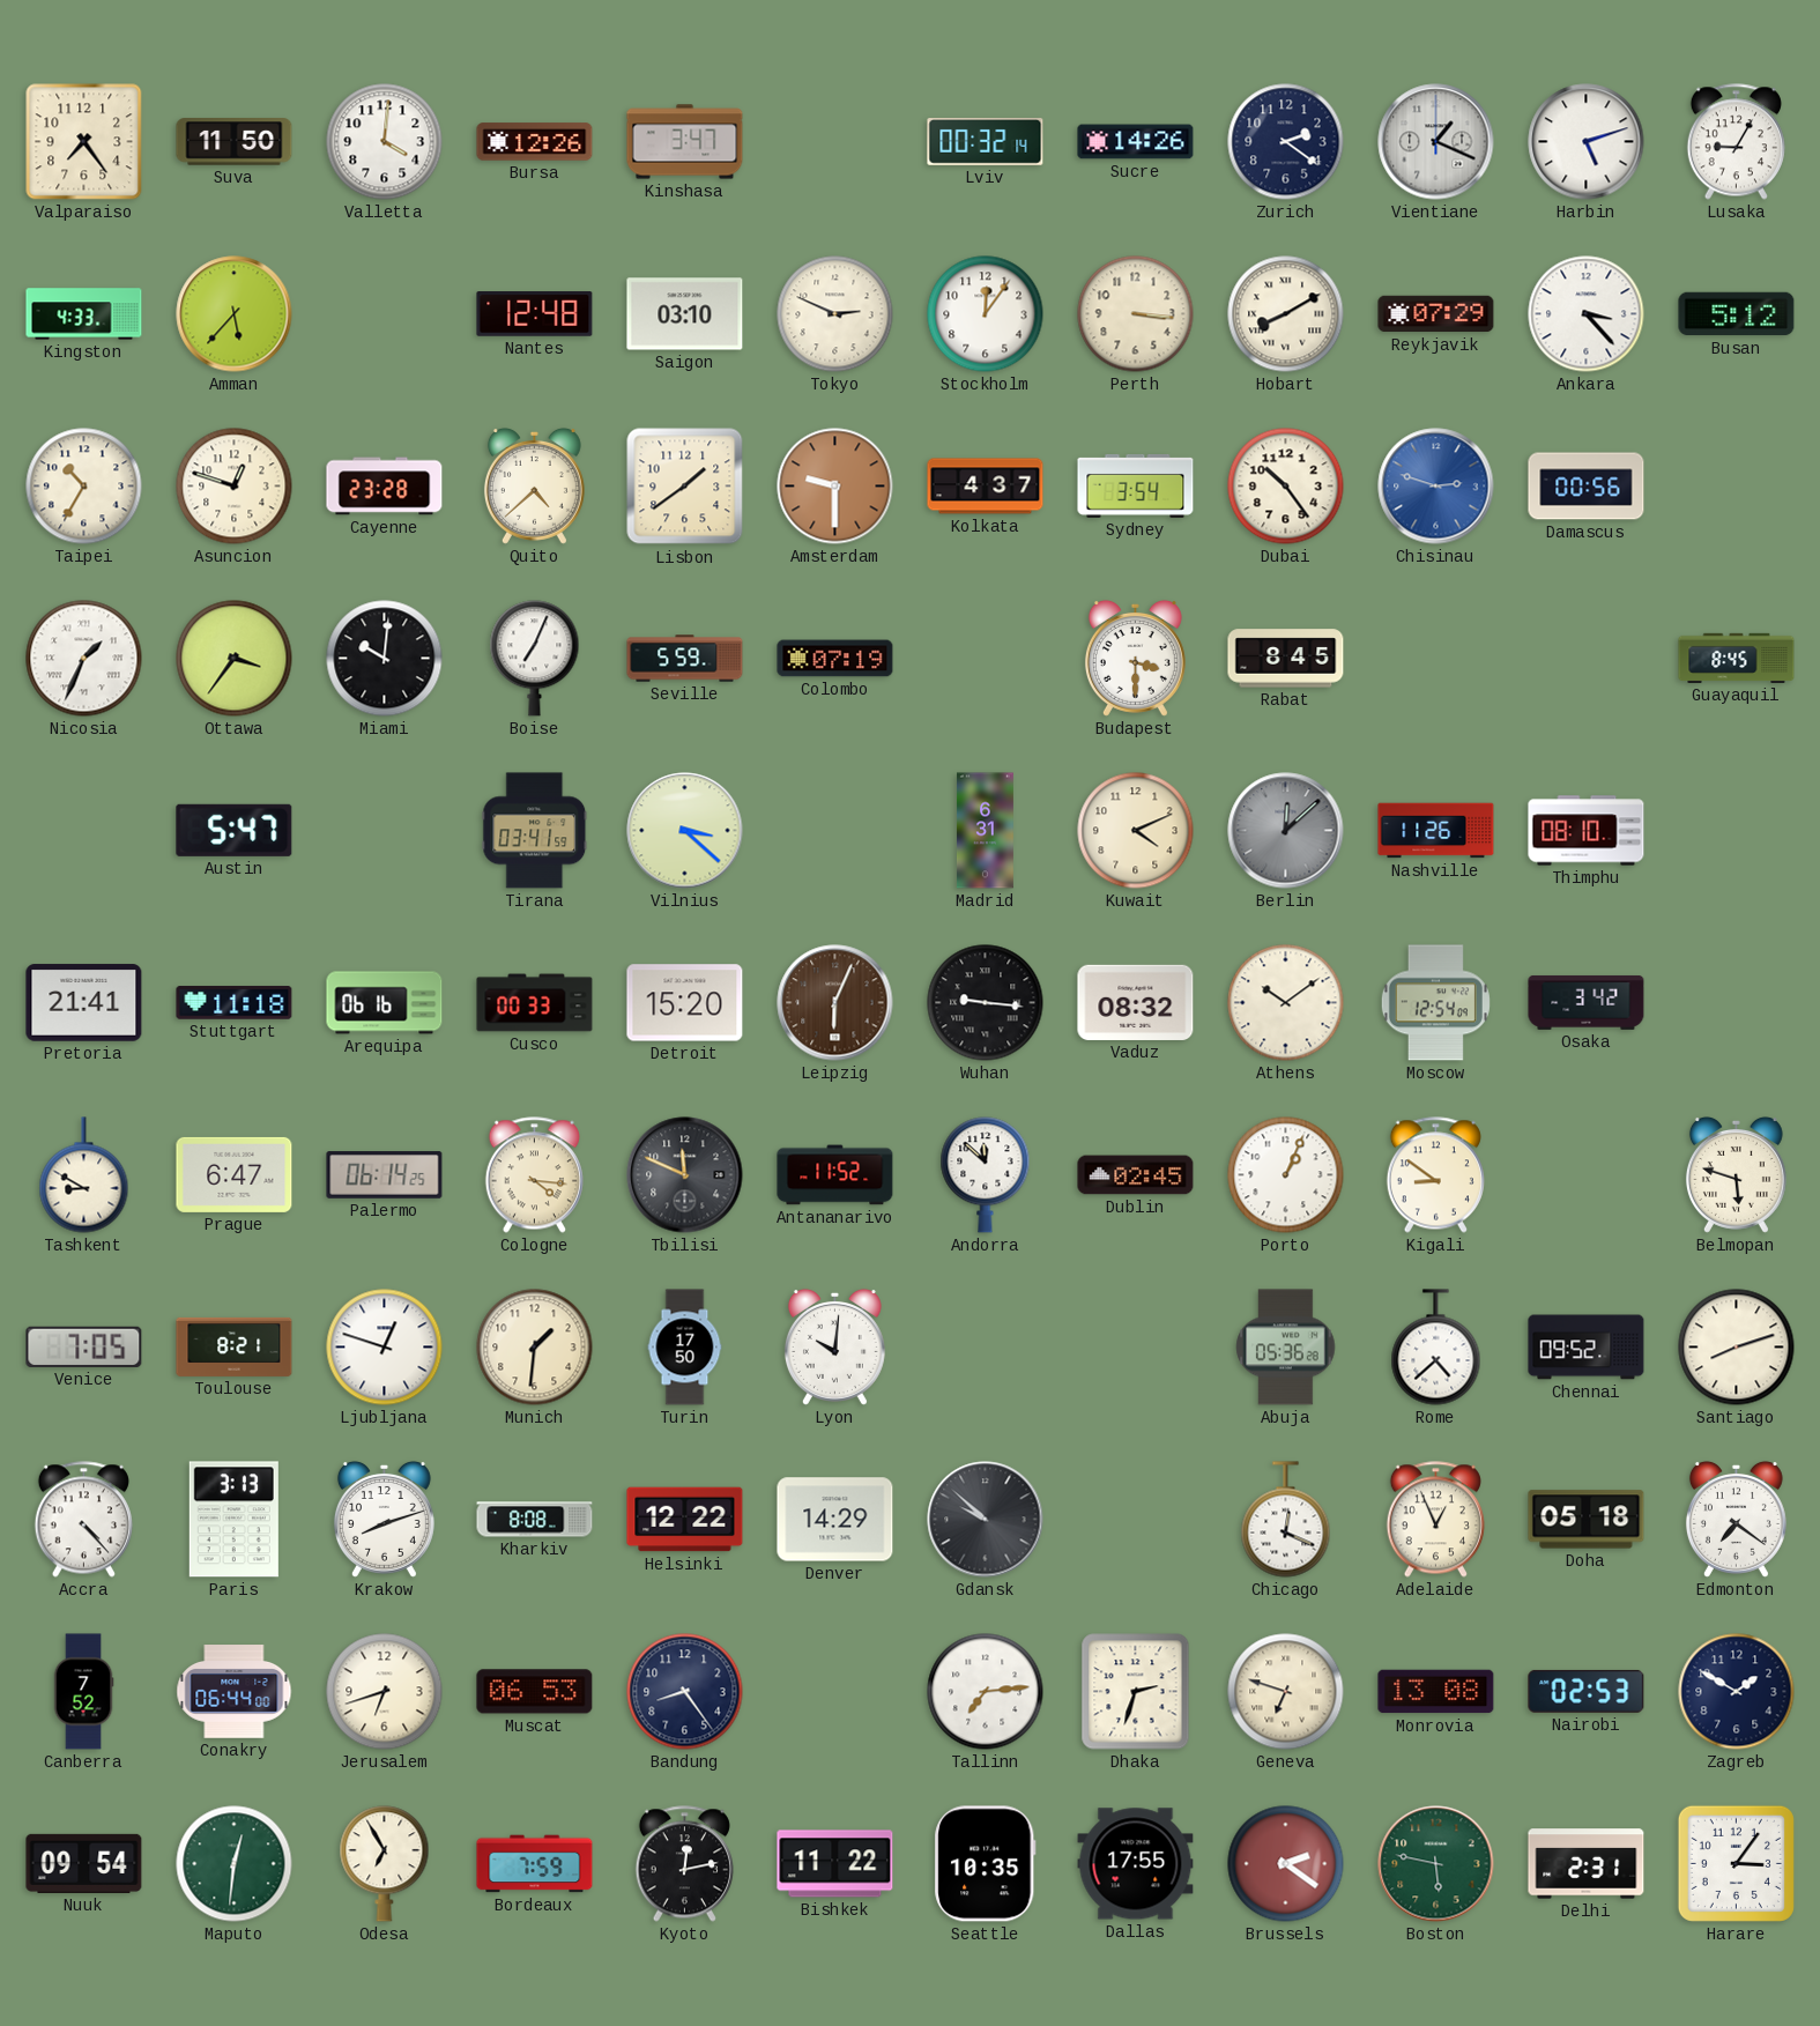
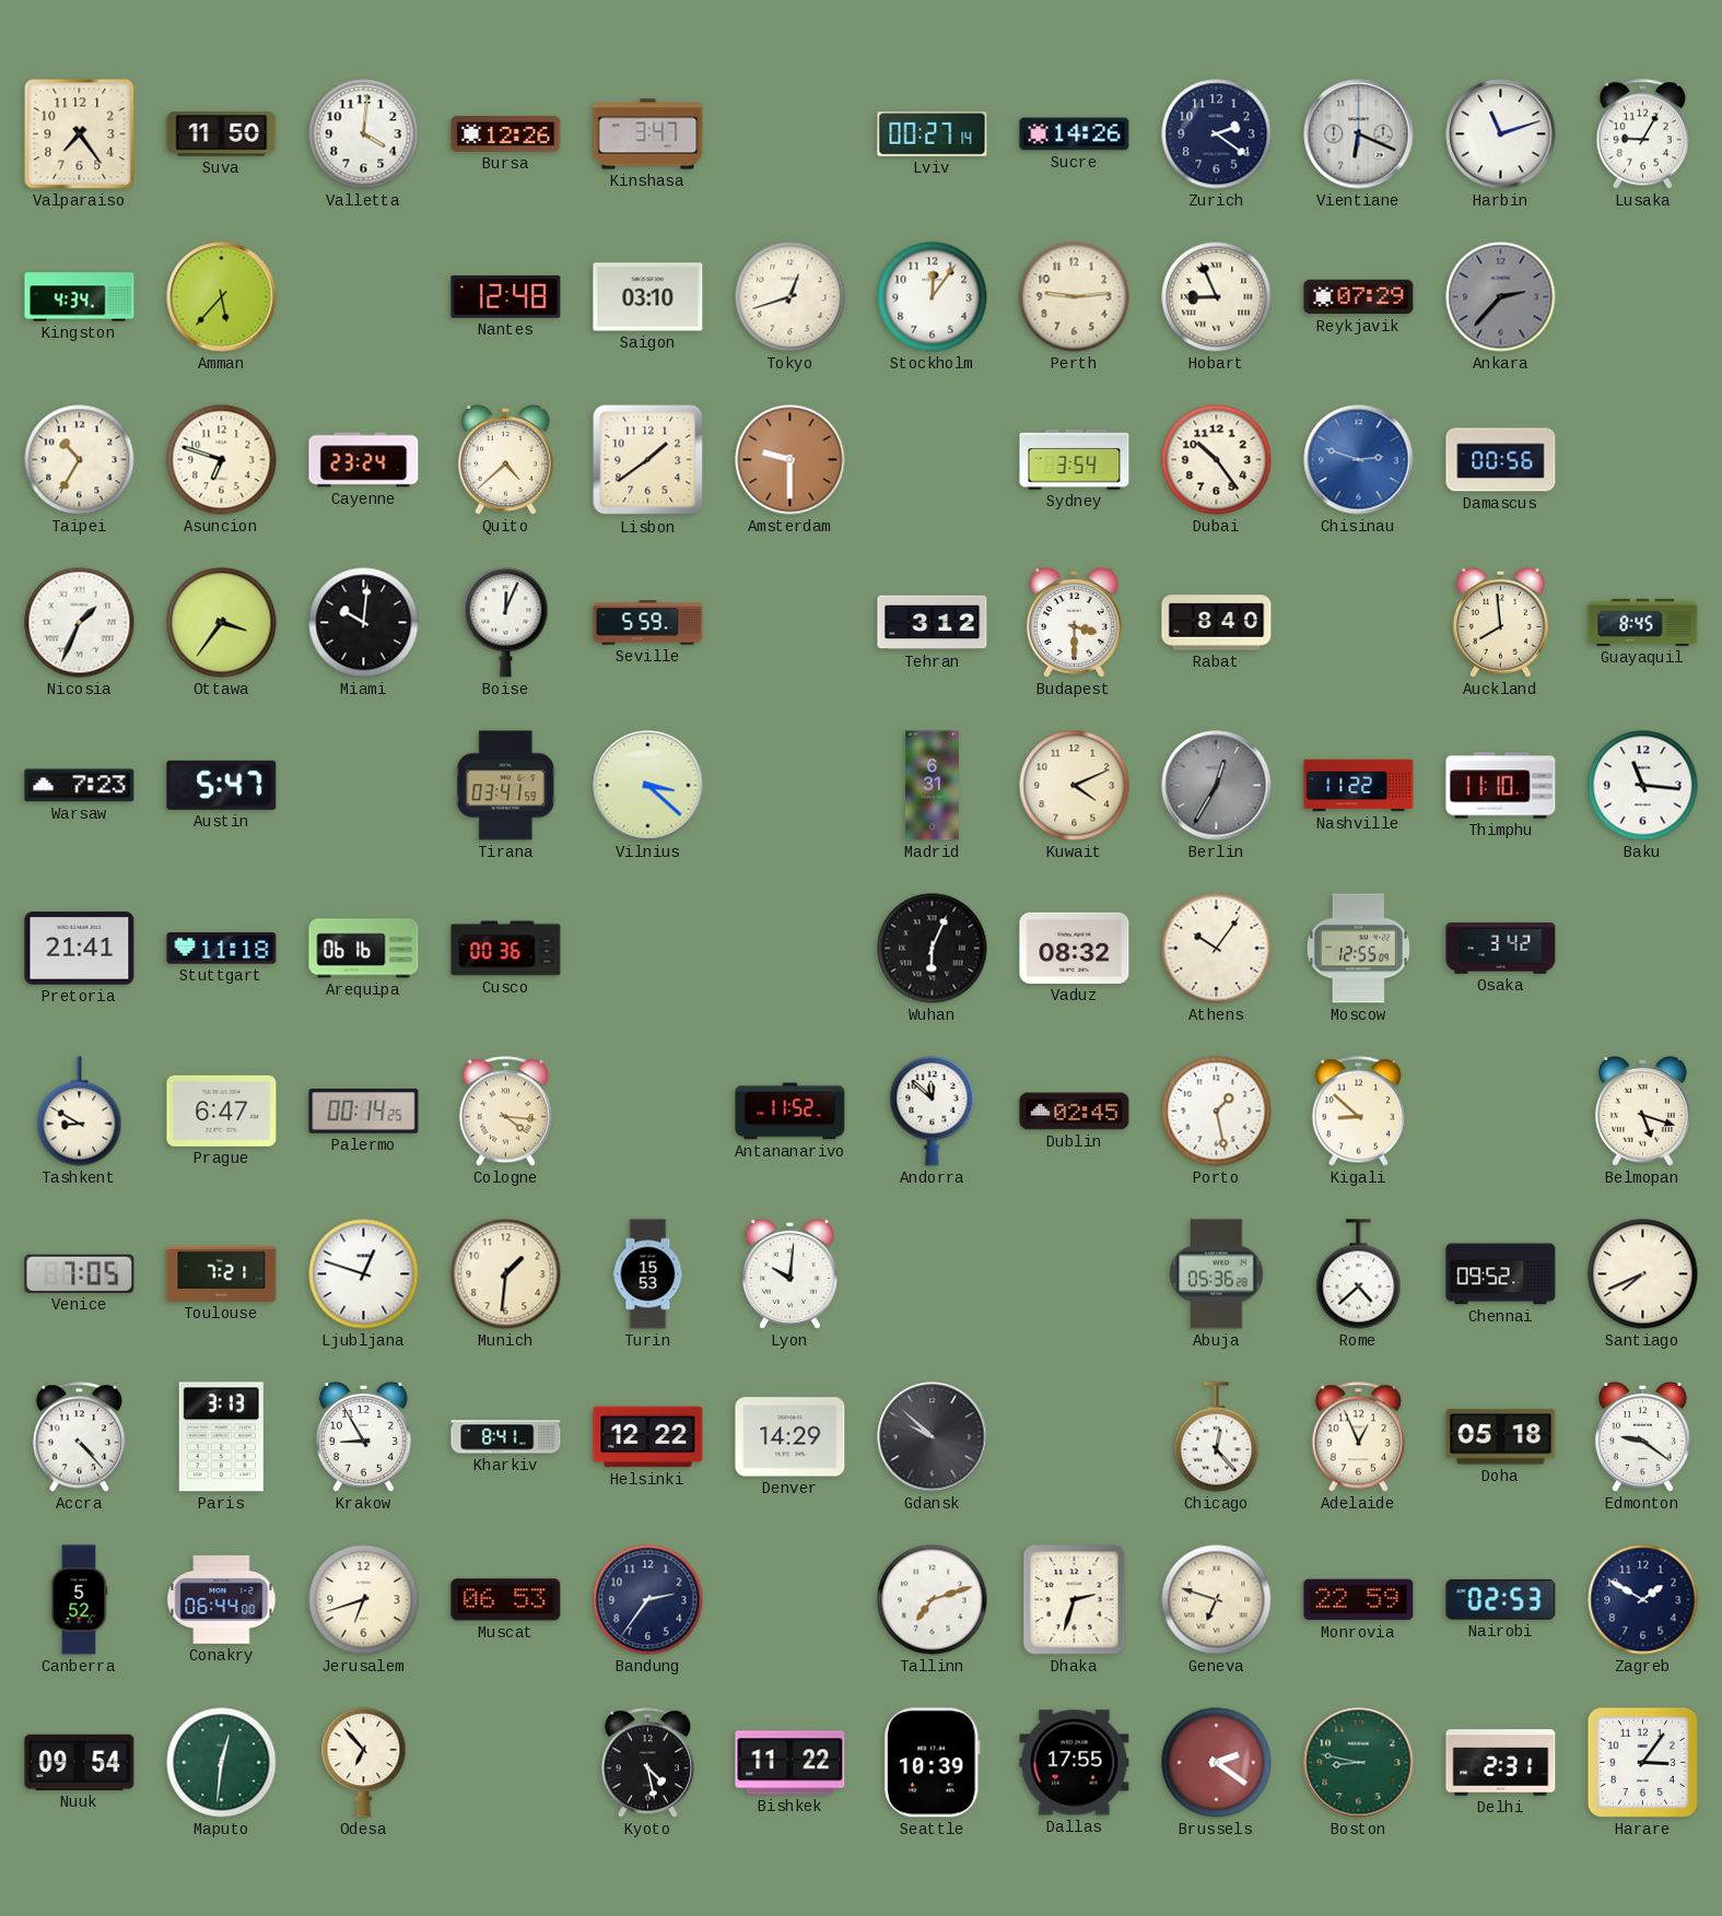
Lviv: 00:32 -> 00:27 (933, 134)
Vientiane: 1:19 -> 6:19 (1359, 134)
Harbin: 5:12 -> 11:12 (1501, 134)
Kingston: 4:33 -> 4:34 (80, 297)
Tokyo: 2:49 -> 12:42 (790, 297)
Perth: 3:16 -> 9:14 (1075, 297)
Hobart: 8:10 -> 8:56 (1217, 297)
Ankara: 3:23 -> 2:37 (1501, 297)
Ankara dial: white -> grey (1501, 297)
Busan: 5:12 -> none (1737, 314)
Asuncion: 12:48 -> 6:48 (222, 460)
Cayenne: 23:28 -> 23:24 (364, 460)
Kolkata: 4:37 -> none (986, 487)
Boise: 7:04 -> 12:04 (506, 623)
Colombo: 07:19 -> none (835, 659)
Tehran: none -> 3:12 (933, 623)
Rabat: 8:45 -> 8:40 (1217, 623)
Auckland: none -> 7:59 (1500, 622)
Warsaw: none -> 7:23 (80, 786)
Berlin: 12:08 -> 12:35 (1217, 786)
Nashville: 11:26 -> 11:22 (1359, 786)
Thimphu: 08:10 -> 11:10 (1501, 786)
Baku: none -> 11:16 (1643, 786)
Cusco: 00:33 -> 00:36 (506, 949)
Detroit: 15:20 -> none (685, 1003)
Leipzig: 6:04 -> none (835, 1003)
Wuhan: 9:16 -> 6:04 (933, 949)
Athens: 10:09 -> 10:06 (1217, 949)
Moscow: 12:54 -> 12:55 (1358, 949)
Palermo: 06:14 -> 00:14 (364, 1112)
Tbilisi: 11:49 -> none (685, 1175)
Porto: 1:04 -> 1:28 (1217, 1112)
Kigali: 8:51 -> 8:52 (1358, 1112)
Belmopan: 5:48 -> 5:18 (1642, 1110)
Toulouse: 8:21 -> 7:21 (222, 1273)
Turin: 17:50 -> 15:53 (648, 1274)
Santiago: 8:12 -> 7:41 (1643, 1274)
Krakow: 8:12 -> 8:55 (363, 1436)
Kharkiv: 8:08 -> 8:41 (506, 1437)
Chicago: 12:19 -> 12:23 (1217, 1437)
Edmonton: 7:21 -> 9:21 (1642, 1436)
Canberra: 7:52 -> 5:52 (79, 1600)
Bandung: 8:24 -> 2:36 (648, 1600)
Tallinn: 7:14 -> 7:12 (933, 1600)
Monrovia: 13:08 -> 22:59 (1359, 1600)
Odesa: 6:55 -> 6:53 (364, 1763)
Bordeaux: 7:59 -> none (535, 1864)
Kyoto: 12:13 -> 4:28 (647, 1763)
Seattle: 10:35 -> 10:39 (933, 1763)
Boston: 5:47 -> 8:47 (1359, 1763)
